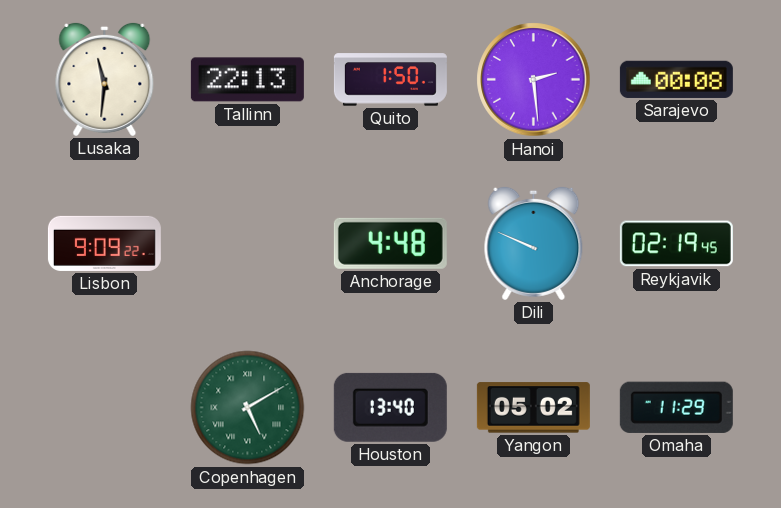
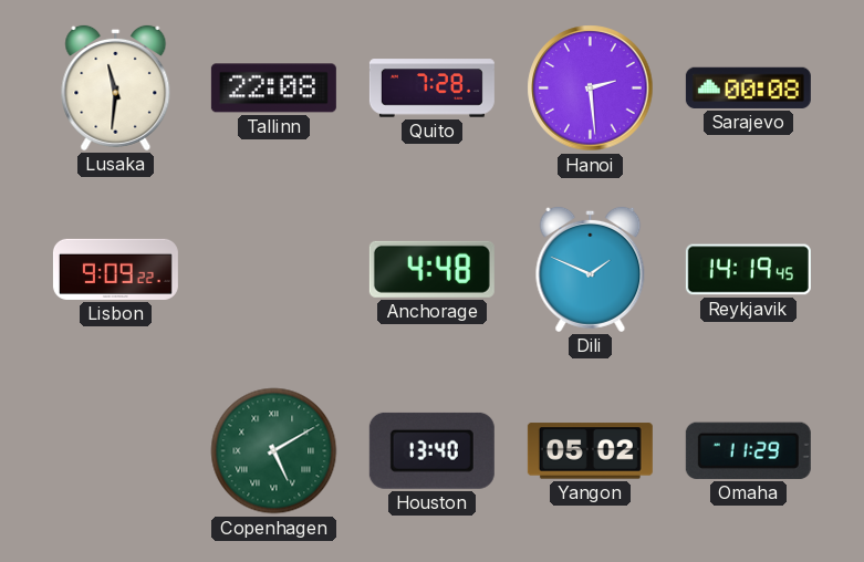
Tallinn: 22:13 -> 22:08 (273, 89)
Quito: 1:50 -> 7:28 (431, 89)
Dili: 9:49 -> 1:49 (591, 269)
Reykjavik: 02:19 -> 14:19 (748, 270)
